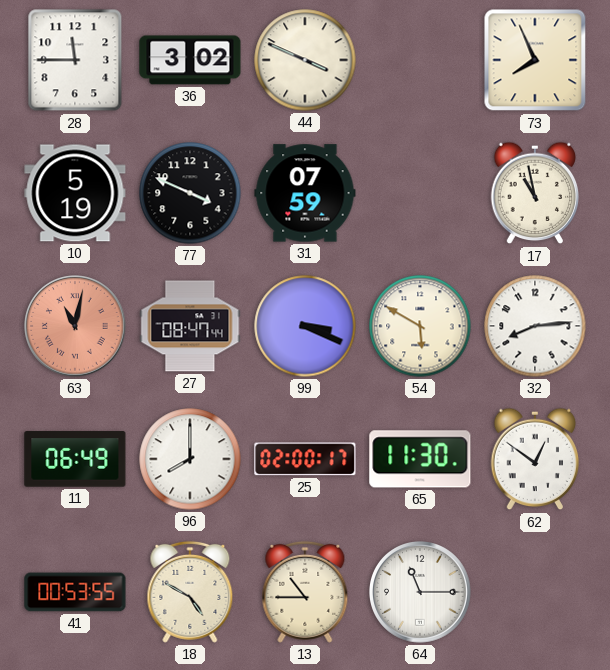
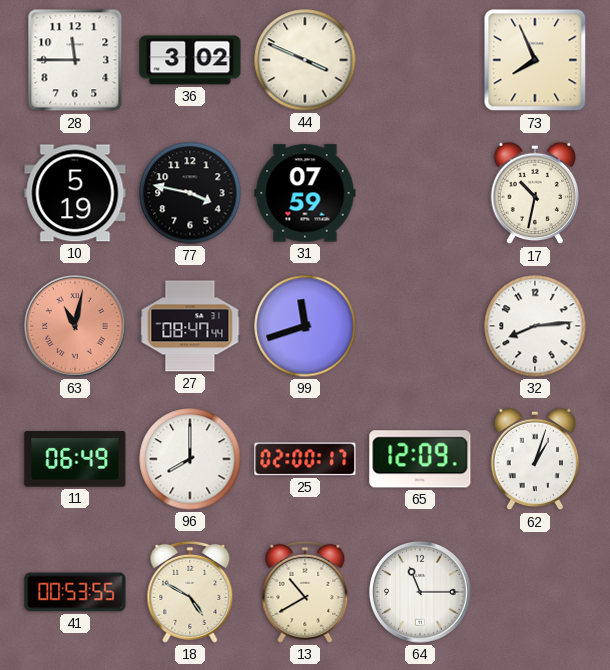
77: 3:49 -> 3:47 (190, 193)
17: 10:58 -> 10:32 (535, 193)
99: 3:19 -> 11:42 (305, 326)
54: 5:50 -> none (420, 326)
65: 11:30 -> 12:09 (420, 459)
62: 12:51 -> 1:03 (535, 459)
13: 10:45 -> 10:40 (305, 592)
